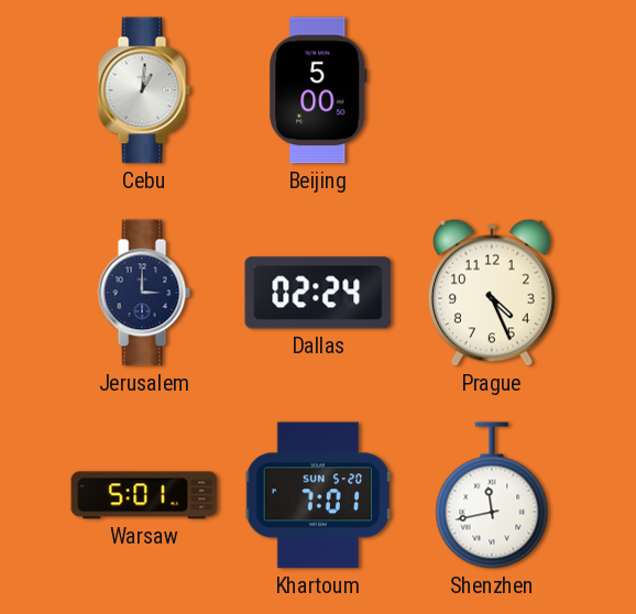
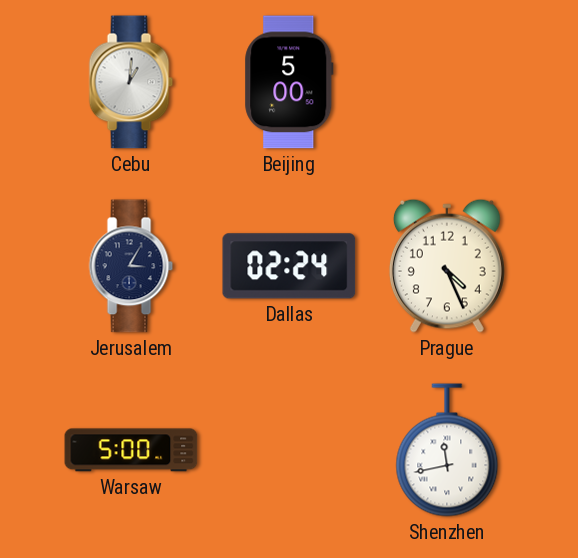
Jerusalem: 3:00 -> 3:05 (131, 266)
Warsaw: 5:01 -> 5:00 (131, 450)
Khartoum: 7:01 -> none (318, 495)
